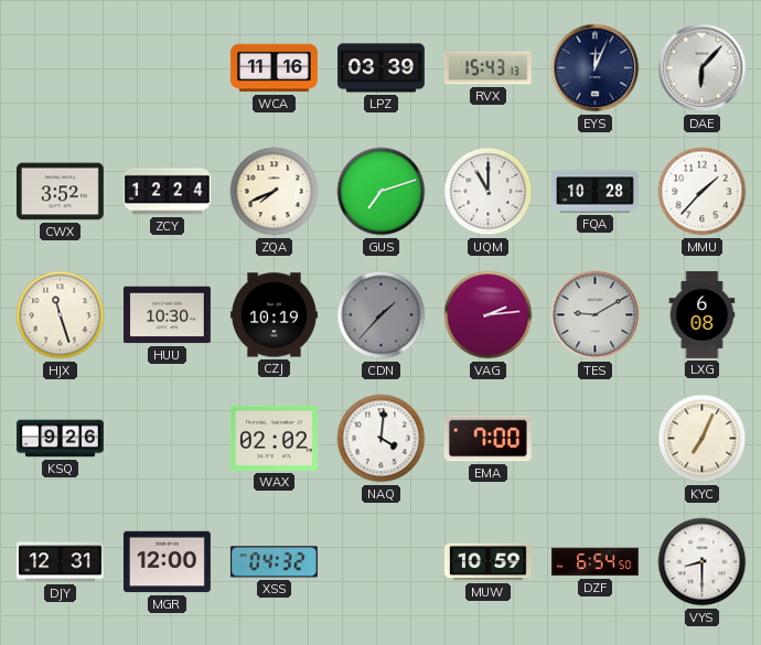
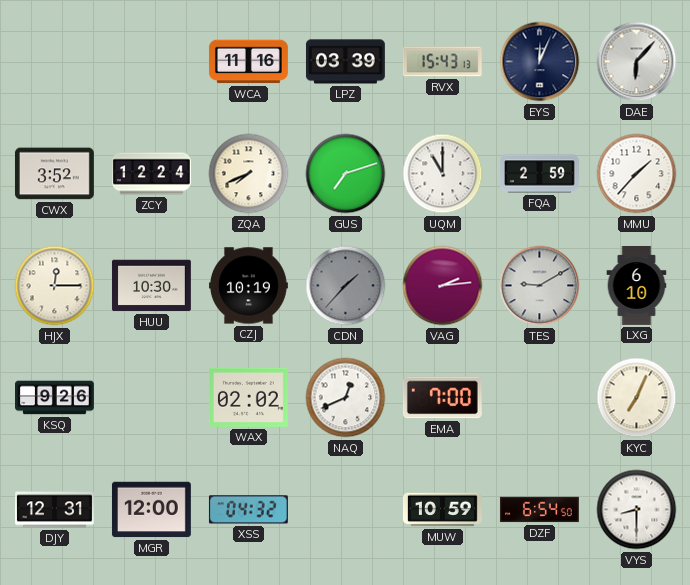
FQA: 10:28 -> 2:59 (540, 174)
HJX: 11:27 -> 12:15 (55, 286)
LXG: 6:08 -> 6:10 (637, 285)
NAQ: 4:01 -> 12:41 (346, 398)
